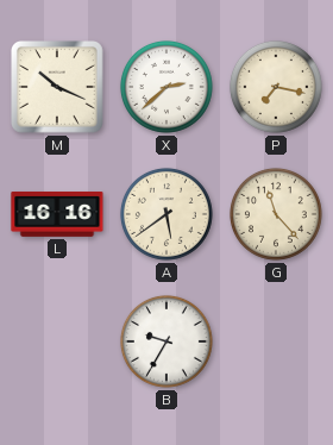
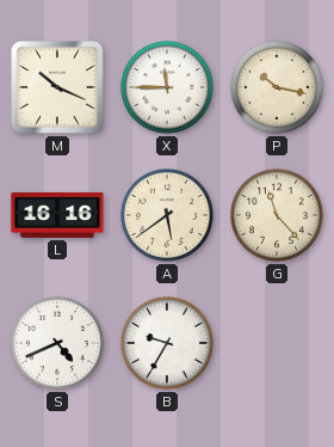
X: 2:38 -> 11:45 (167, 87)
P: 7:17 -> 10:17 (277, 87)
S: none -> 4:41 (57, 343)
